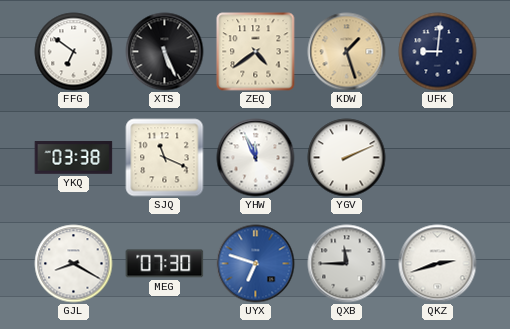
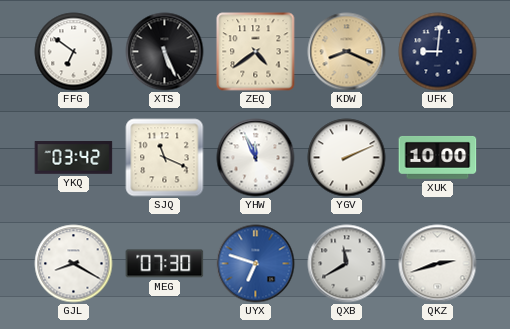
KDW: 1:27 -> 8:19 (347, 52)
YKQ: 03:38 -> 03:42 (74, 158)
XUK: none -> 10:00 (438, 157)
QXB: 11:45 -> 11:40 (347, 264)
